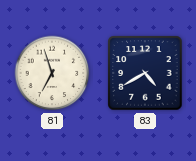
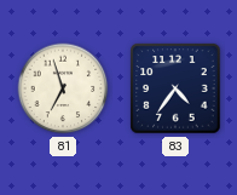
83: 4:40 -> 4:36 (175, 88)
